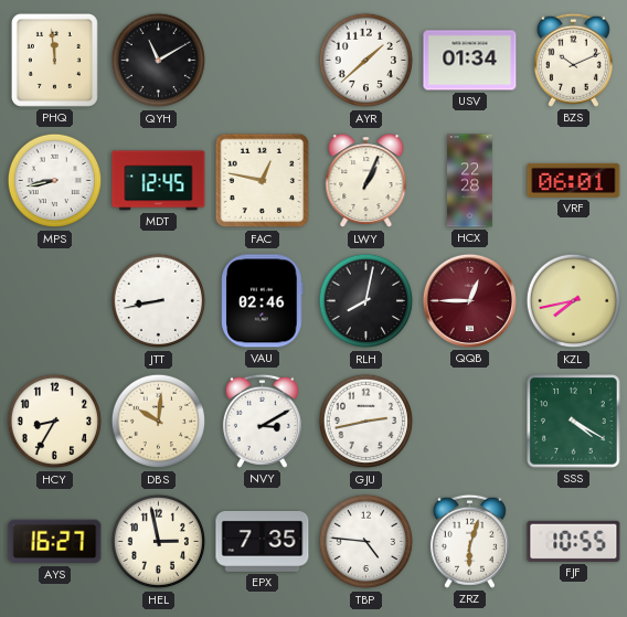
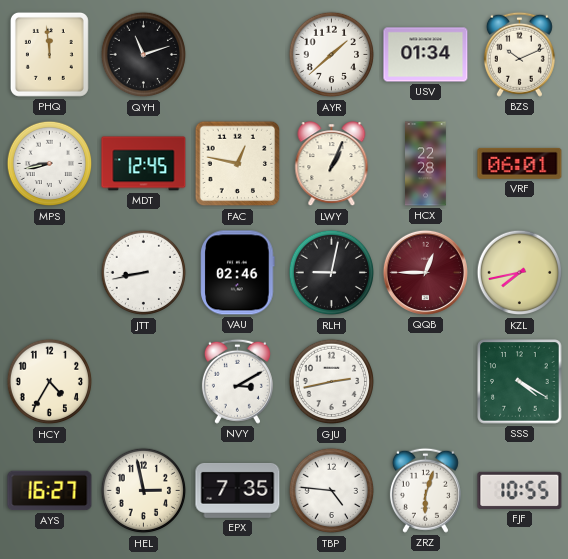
QYH: 11:10 -> 11:12 (144, 55)
RLH: 8:02 -> 9:02 (332, 273)
HCY: 8:35 -> 4:35 (50, 382)
DBS: 10:01 -> none (159, 422)
